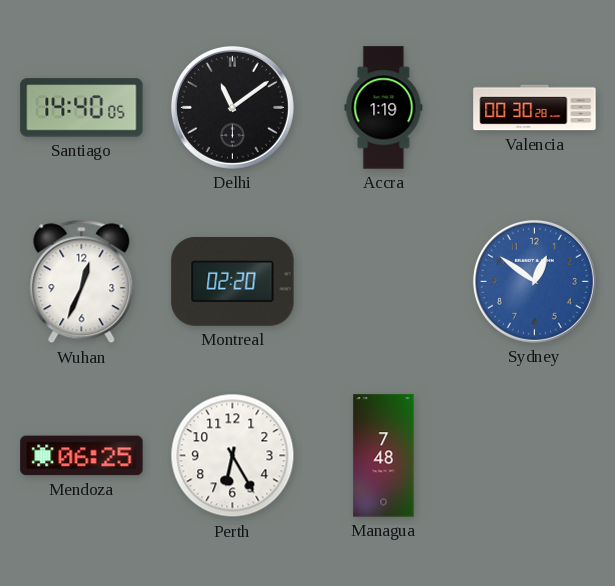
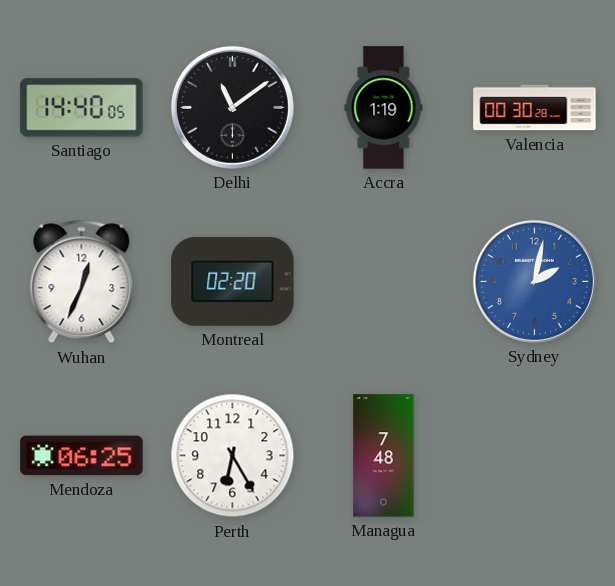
Sydney: 12:51 -> 2:02 (534, 281)
